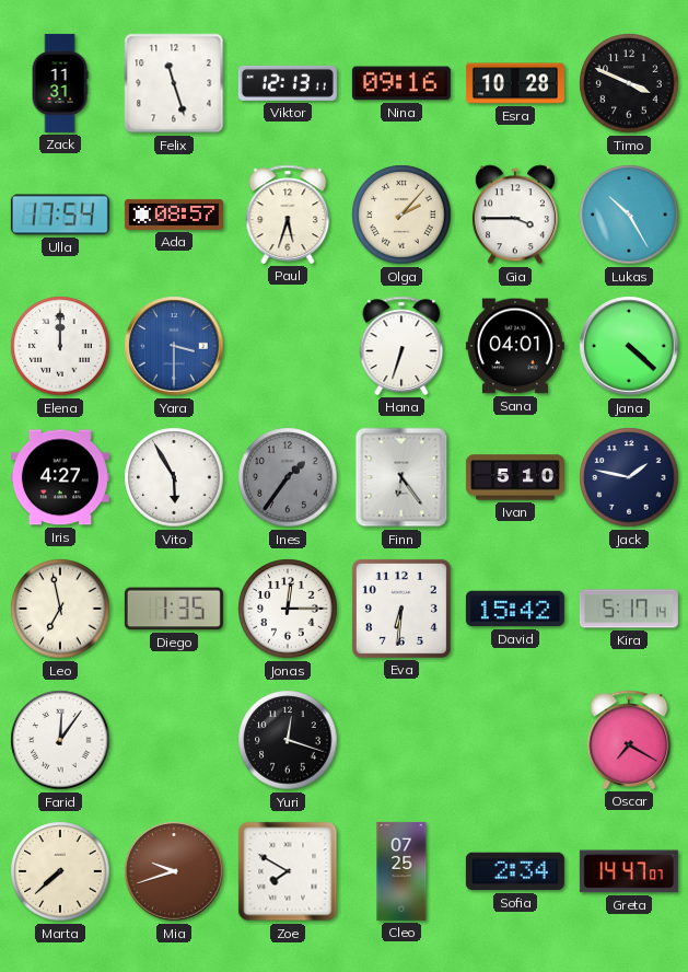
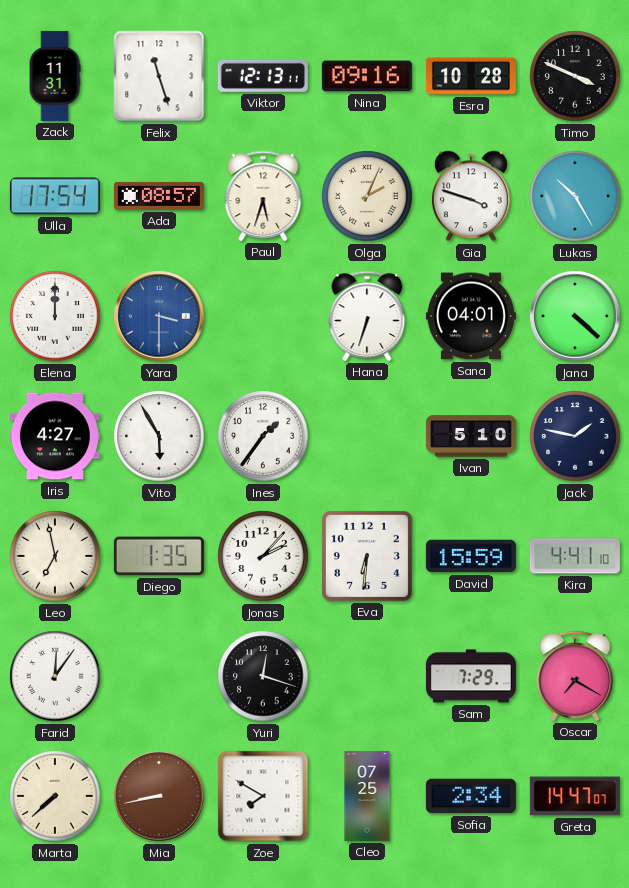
Olga: 2:07 -> 2:04 (367, 196)
Gia: 3:45 -> 3:48 (471, 196)
Ines dial: grey -> white (263, 436)
Finn: 6:24 -> none (401, 477)
Jonas: 12:15 -> 2:07 (263, 556)
David: 15:42 -> 15:59 (471, 556)
Kira: 5:17 -> 4:41 (575, 556)
Sam: none -> 7:29 (471, 676)
Mia: 9:42 -> 8:43 (159, 796)
